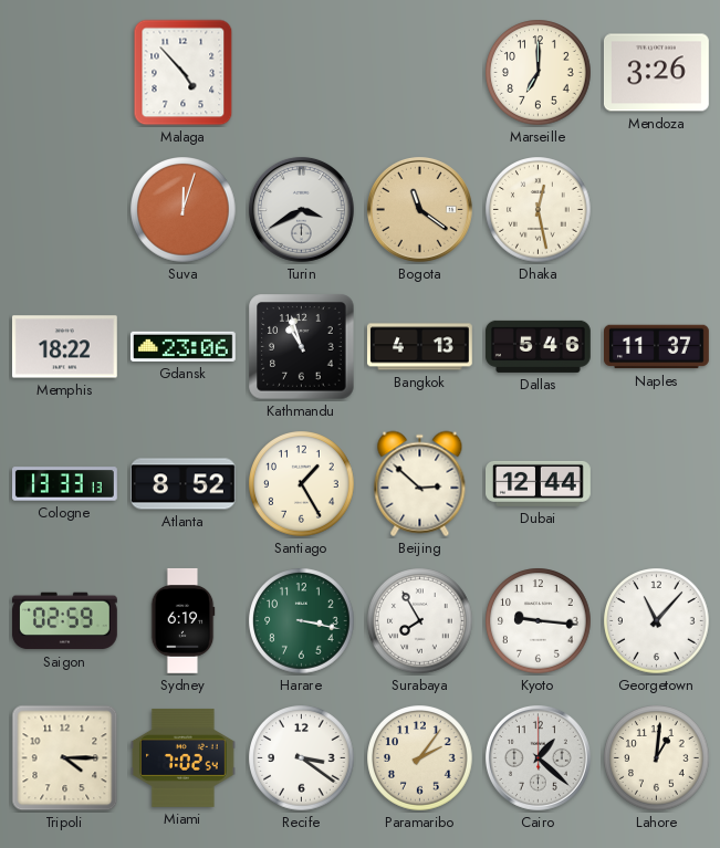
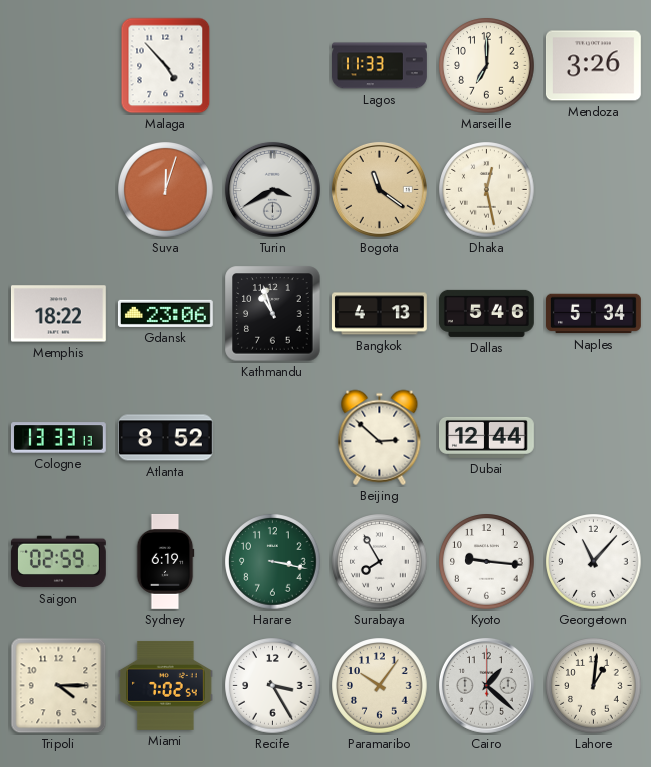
Lagos: none -> 11:33 (380, 66)
Naples: 11:37 -> 5:34 (594, 314)
Santiago: 1:25 -> none (302, 484)
Recife: 3:21 -> 3:25 (273, 686)
Paramaribo: 2:06 -> 10:06 (380, 686)
